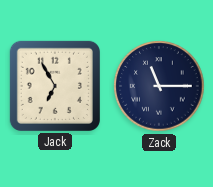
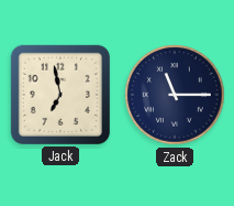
Jack: 6:55 -> 6:58 (60, 95)
